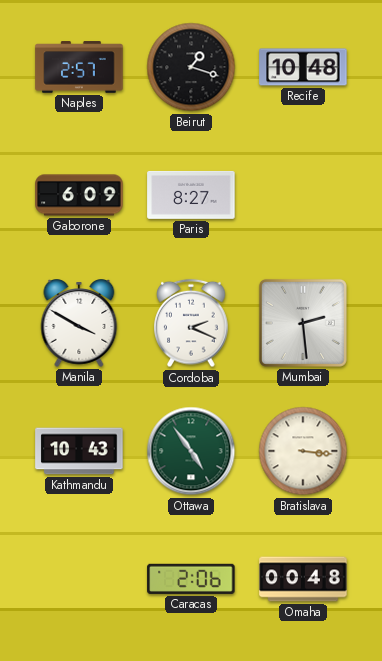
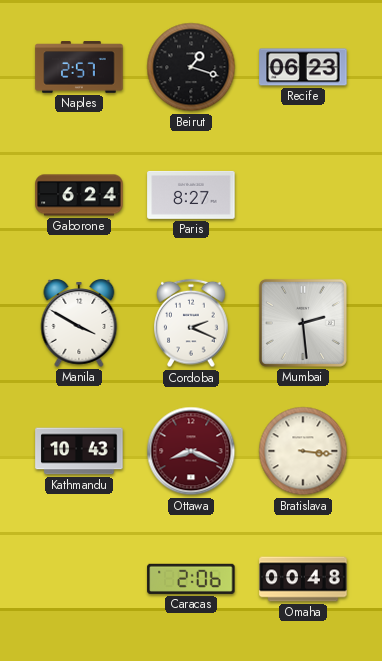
Recife: 10:48 -> 06:23 (303, 67)
Gaborone: 6:09 -> 6:24 (79, 195)
Ottawa: 4:54 -> 8:19 (191, 451)
Ottawa dial: green -> burgundy (191, 451)
